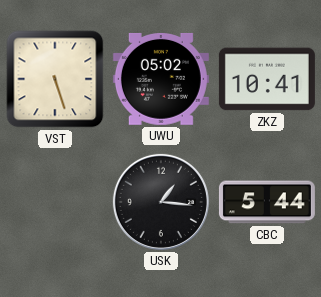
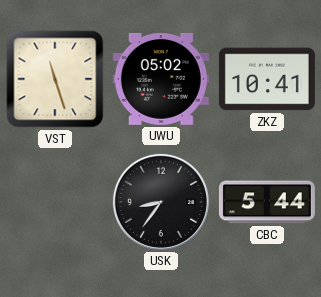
VST: 5:27 -> 11:27 (55, 79)
USK: 1:16 -> 8:36 (161, 202)
